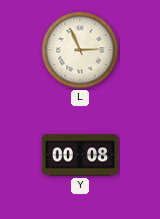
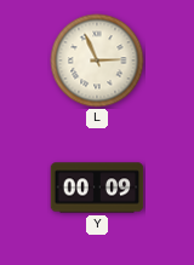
Y: 00:08 -> 00:09 (97, 188)
